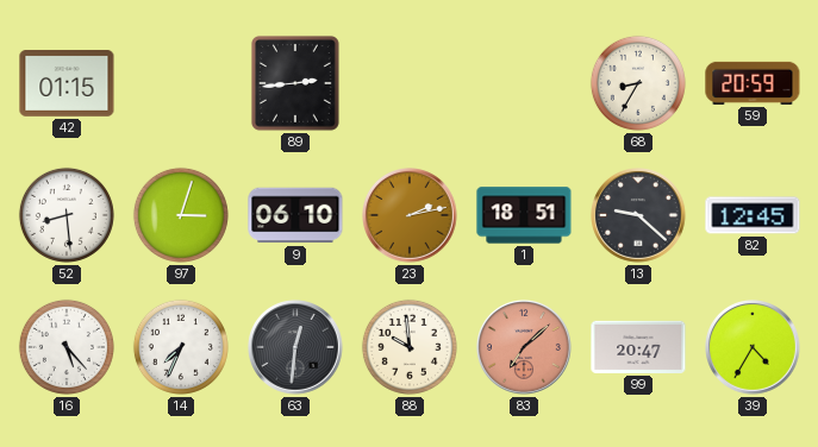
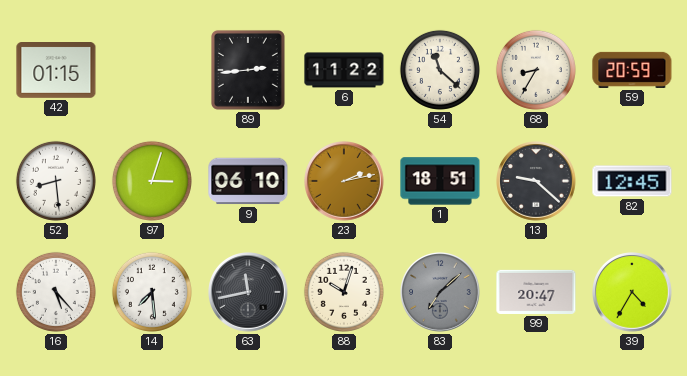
6: none -> 11:22 (344, 70)
54: none -> 11:22 (440, 70)
14: 7:34 -> 7:29 (152, 292)
63: 12:31 -> 11:43 (249, 293)
88: 9:59 -> 10:03 (344, 292)
83 dial: salmon -> grey (441, 293)
